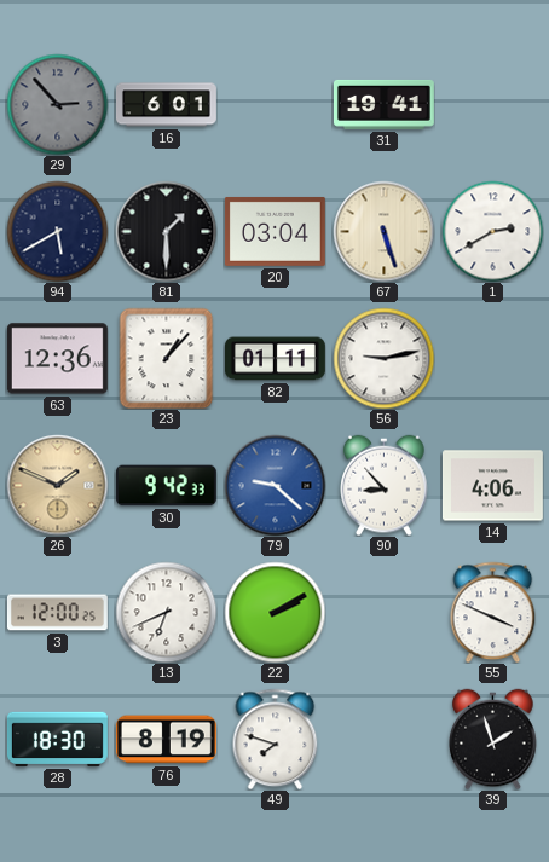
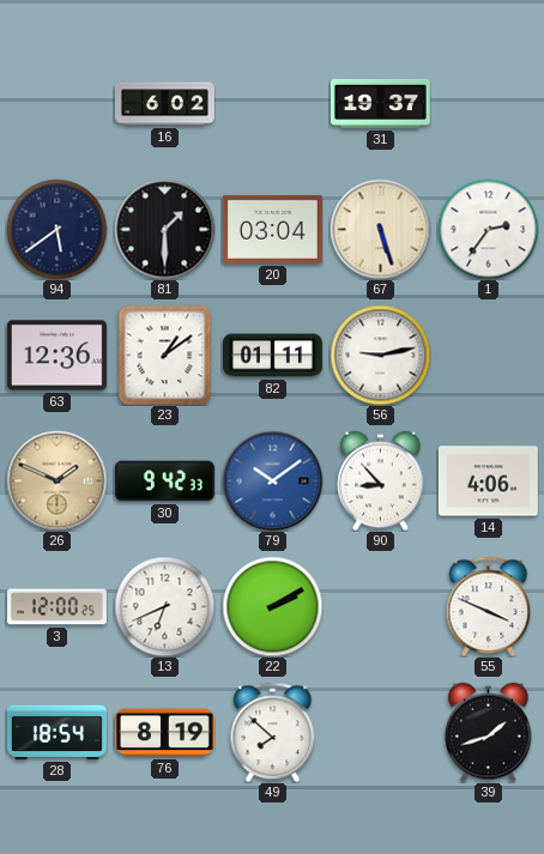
29: 2:53 -> none (57, 104)
16: 6:01 -> 6:02 (165, 104)
31: 19:41 -> 19:37 (380, 103)
94: 5:40 -> 5:39 (56, 229)
1: 2:40 -> 2:36 (488, 229)
23: 1:07 -> 1:09 (165, 355)
79: 9:22 -> 10:09 (272, 480)
28: 18:30 -> 18:54 (56, 732)
49: 7:48 -> 7:52 (273, 732)
39: 1:57 -> 1:42 (489, 732)
